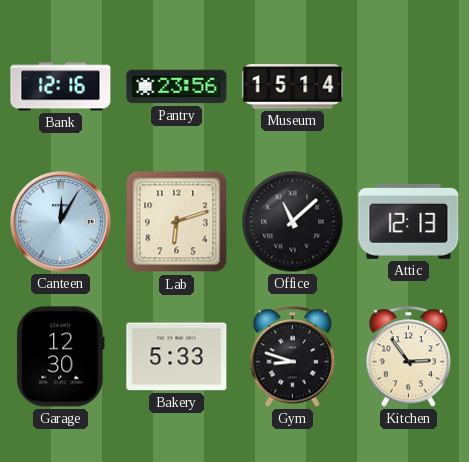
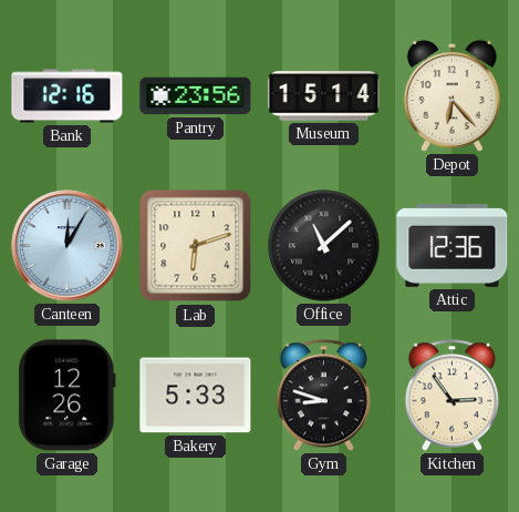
Depot: none -> 6:23 (451, 95)
Attic: 12:13 -> 12:36 (453, 245)
Garage: 12:30 -> 12:26 (68, 396)
